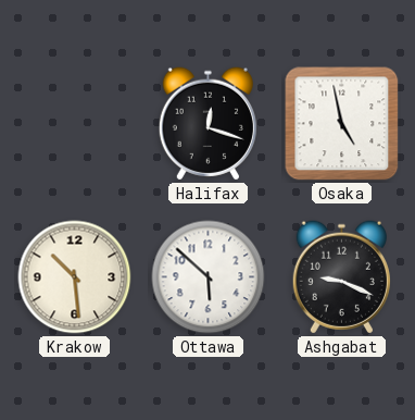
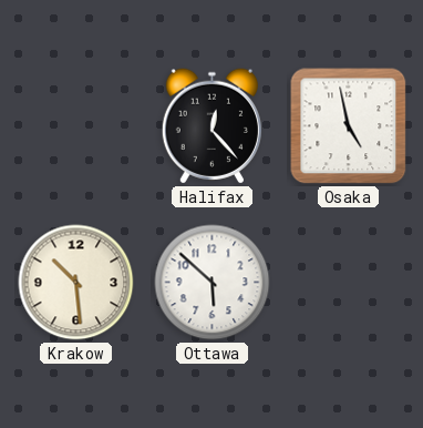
Halifax: 12:18 -> 12:23 (211, 126)
Ashgabat: 9:19 -> none (341, 277)
